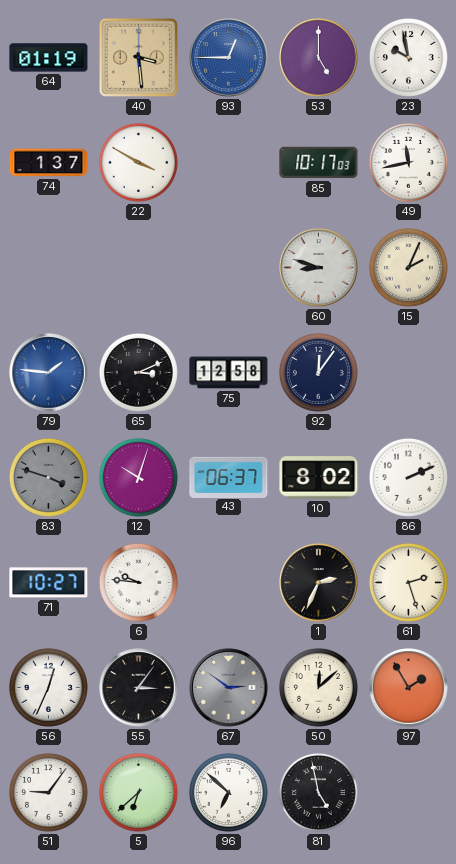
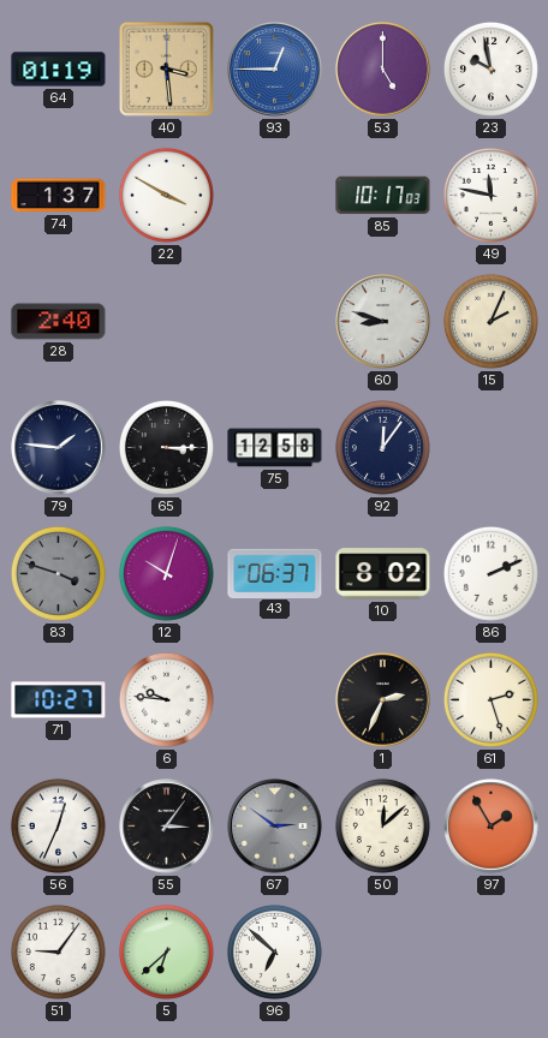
49: 11:43 -> 11:47 (490, 195)
28: none -> 2:40 (59, 322)
79 dial: blue -> navy (59, 448)
65: 3:11 -> 3:15 (166, 447)
81: 4:58 -> none (318, 792)
